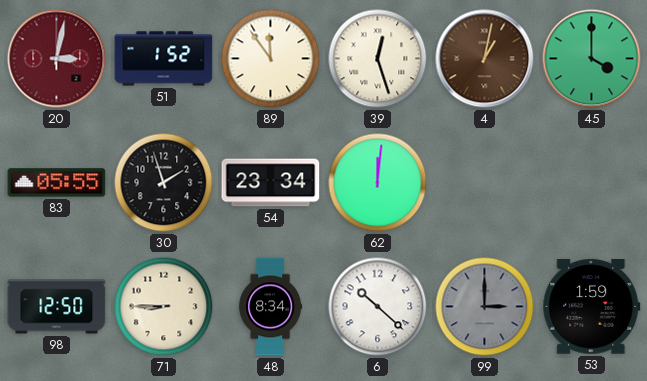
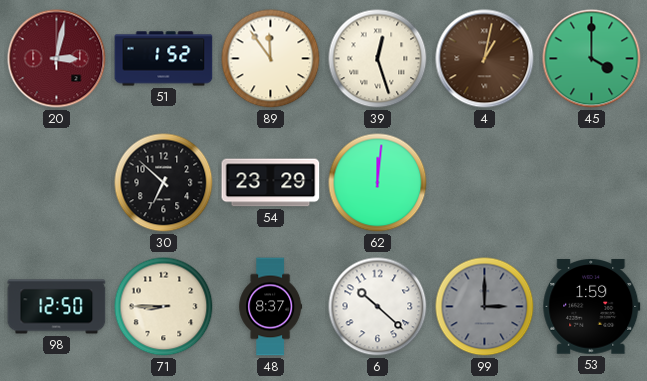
83: 05:55 -> none (57, 183)
30: 1:57 -> 6:52 (164, 183)
54: 23:34 -> 23:29 (271, 183)
48: 8:34 -> 8:37 (271, 307)
